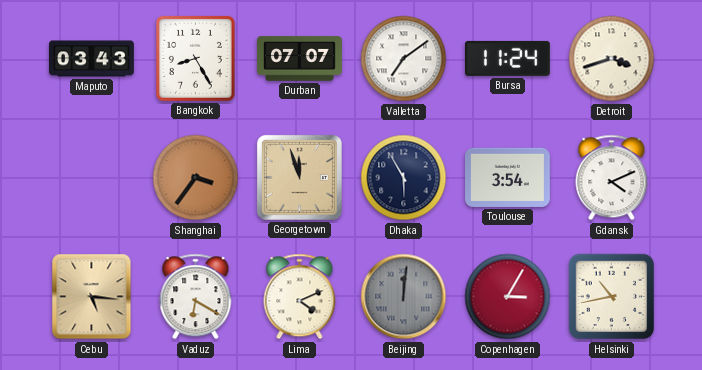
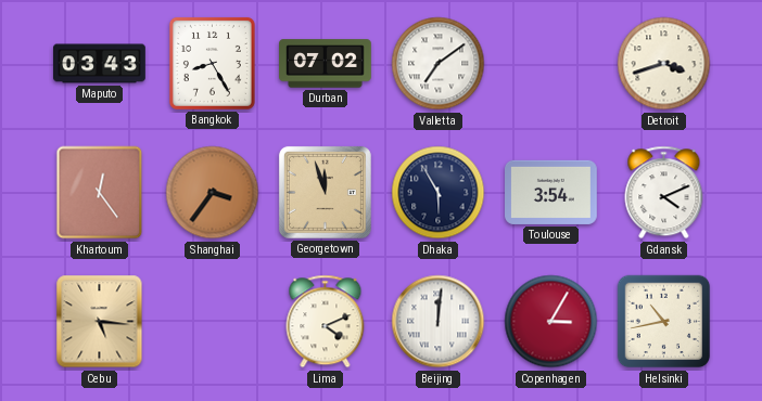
Durban: 07:07 -> 07:02 (326, 64)
Bursa: 11:24 -> none (507, 58)
Khartoum: none -> 12:24 (100, 193)
Vaduz: 6:20 -> none (196, 297)
Beijing dial: grey -> white (439, 322)
